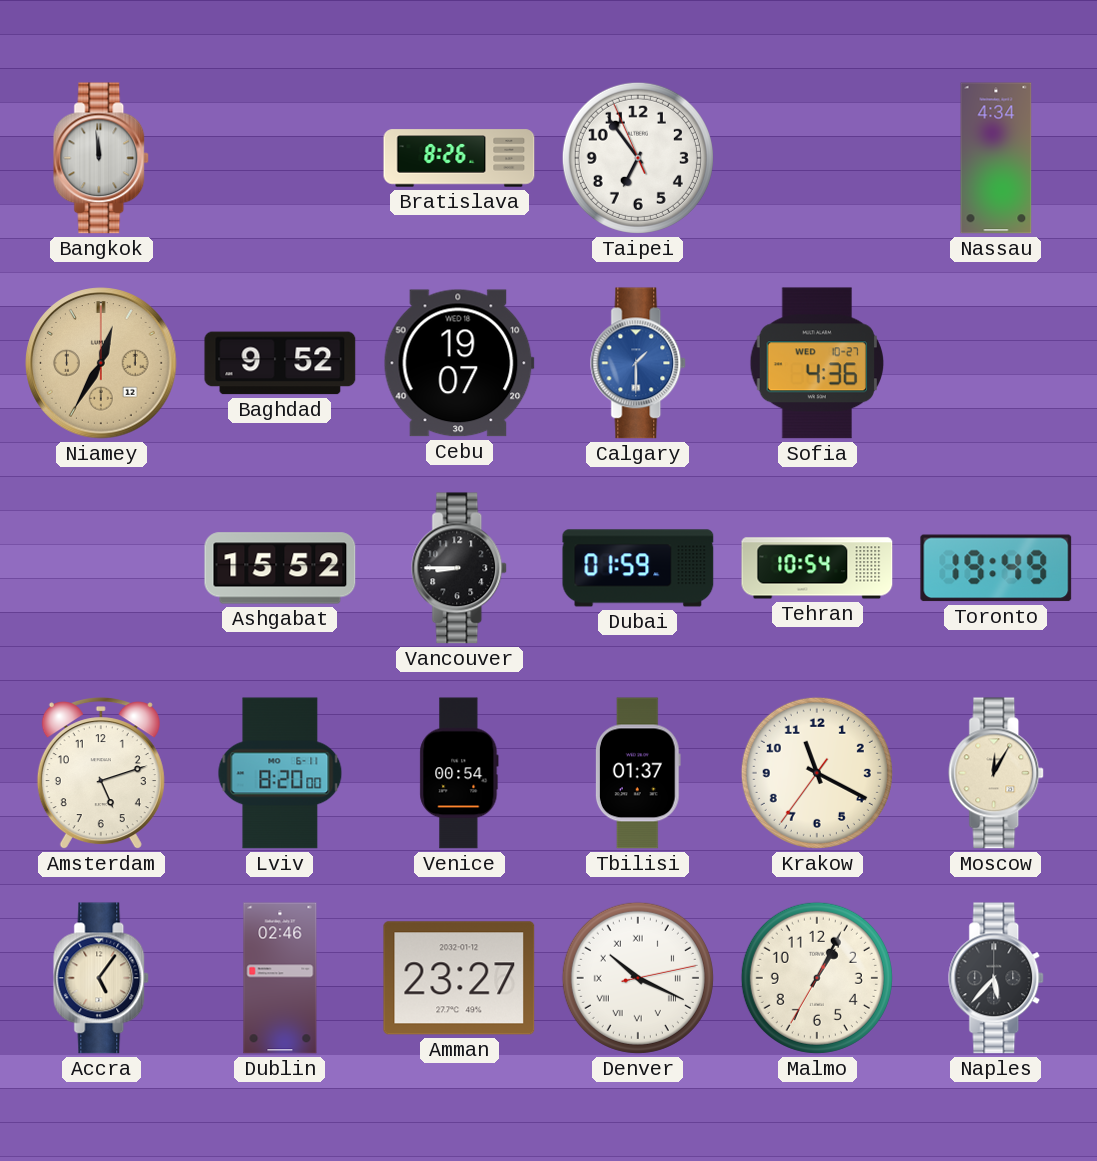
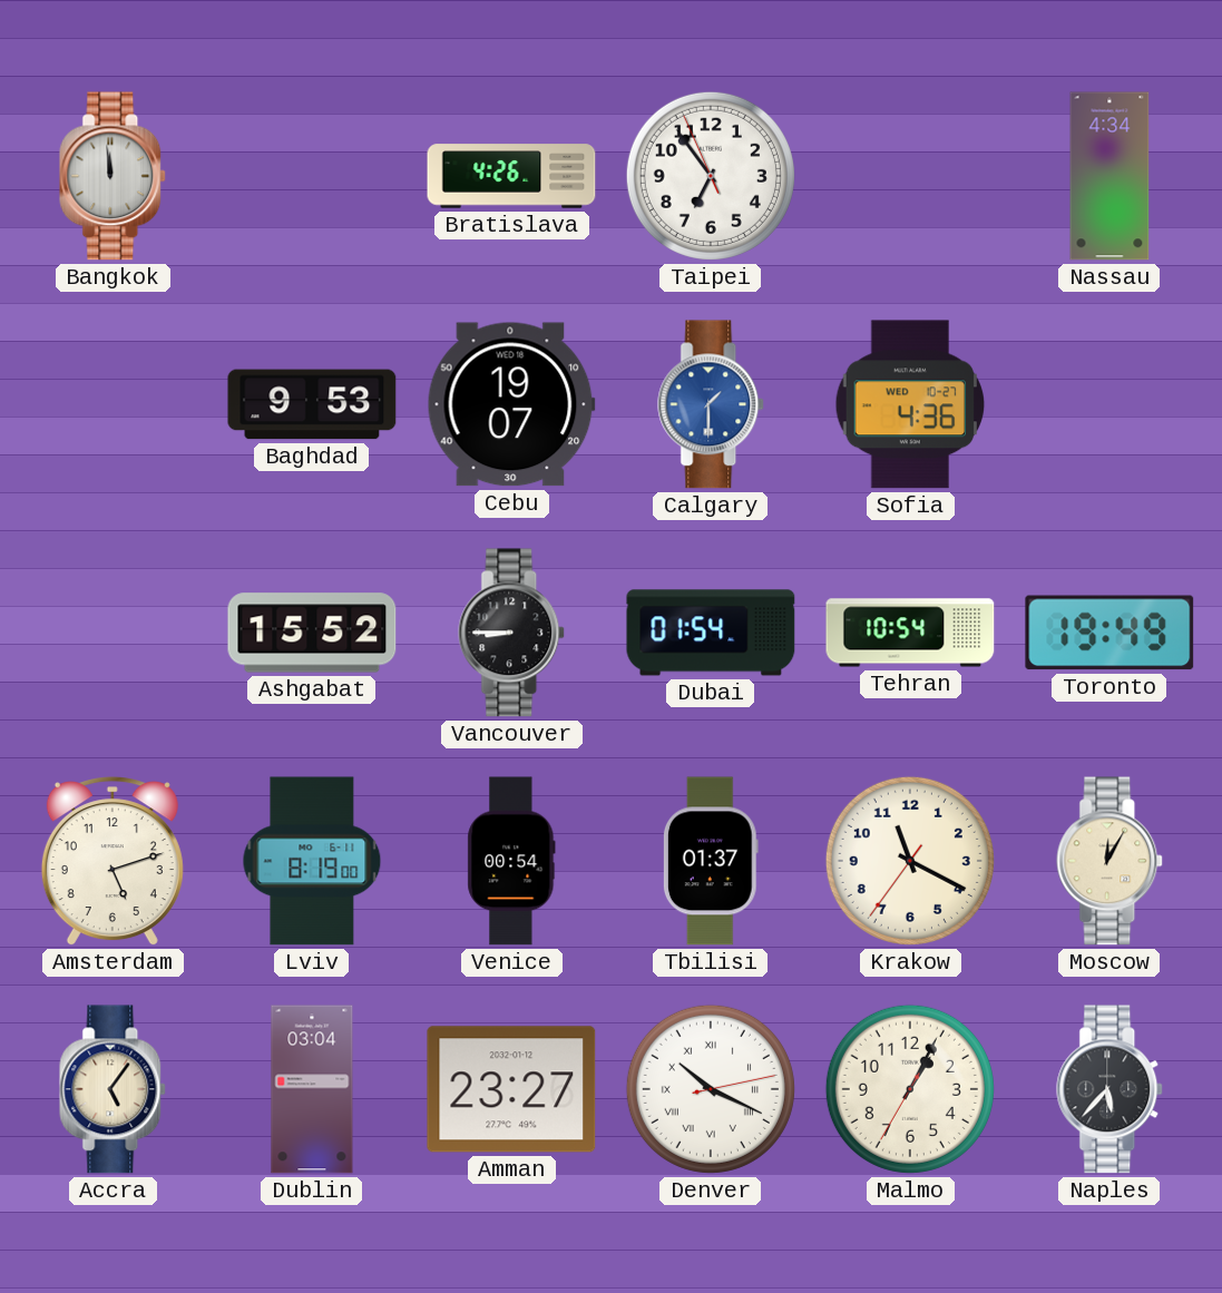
Bratislava: 8:26 -> 4:26 (511, 176)
Niamey: 12:35 -> none (101, 363)
Baghdad: 9:52 -> 9:53 (312, 404)
Dubai: 01:59 -> 01:54 (711, 633)
Lviv: 8:20 -> 8:19 (312, 861)
Dublin: 02:46 -> 03:04 (312, 1089)
